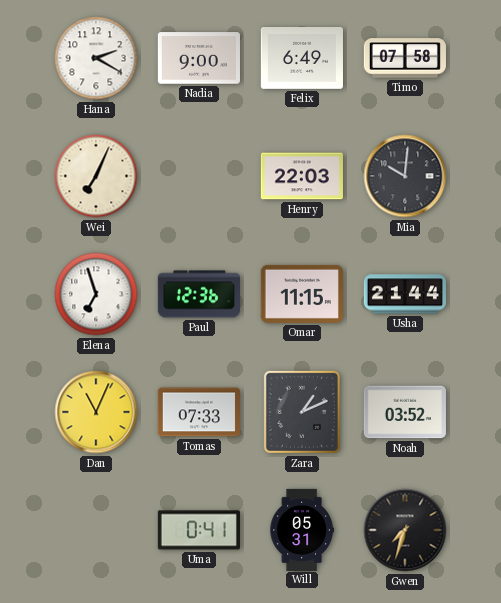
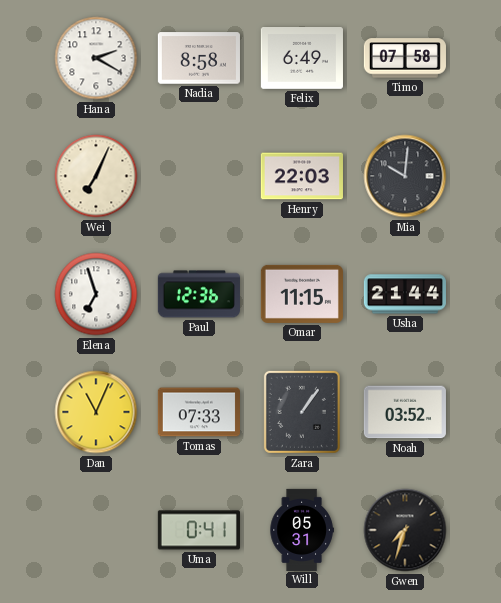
Nadia: 9:00 -> 8:58 (199, 58)
Zara: 1:11 -> 1:06 (302, 412)
